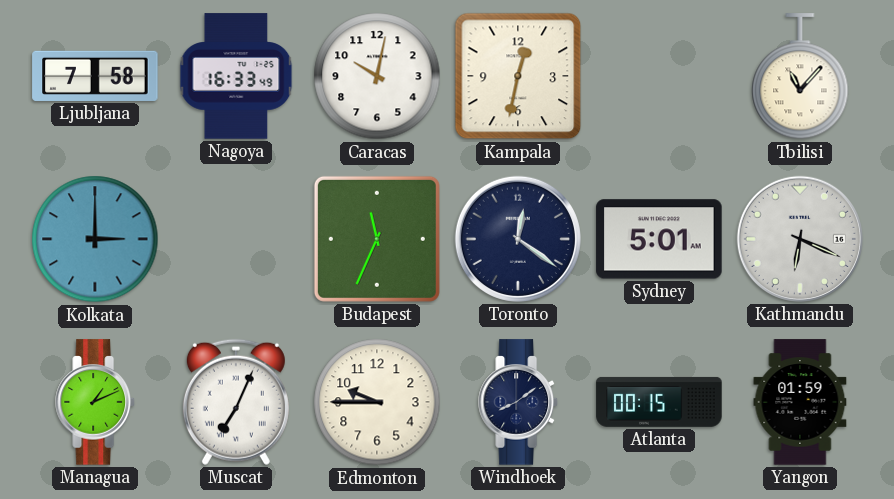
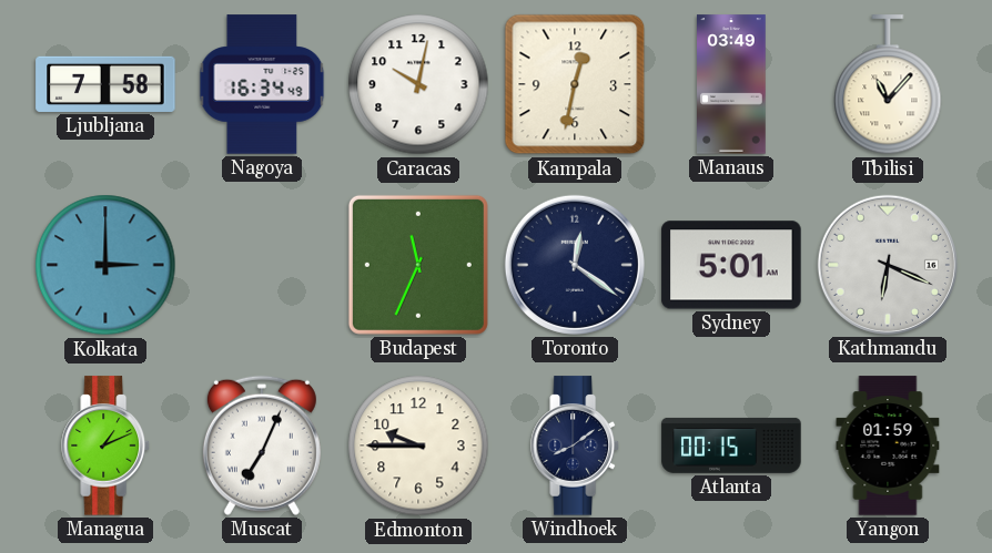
Nagoya: 16:33 -> 16:34 (262, 84)
Manaus: none -> 03:49 (731, 84)
